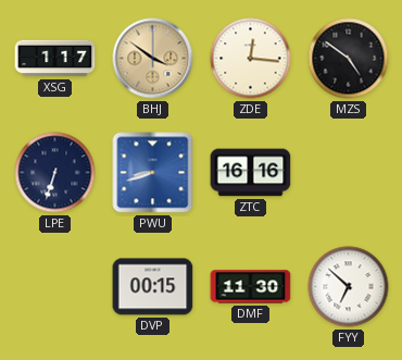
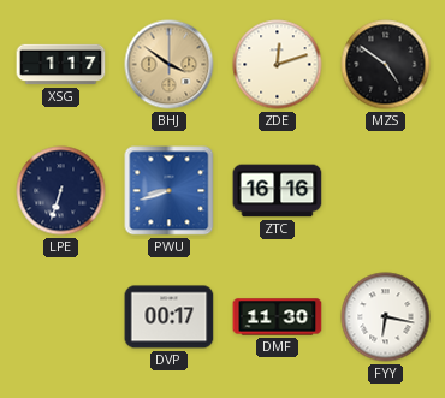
ZDE: 12:16 -> 12:12 (278, 65)
DVP: 00:15 -> 00:17 (170, 317)
FYY: 6:52 -> 6:17 (386, 317)
